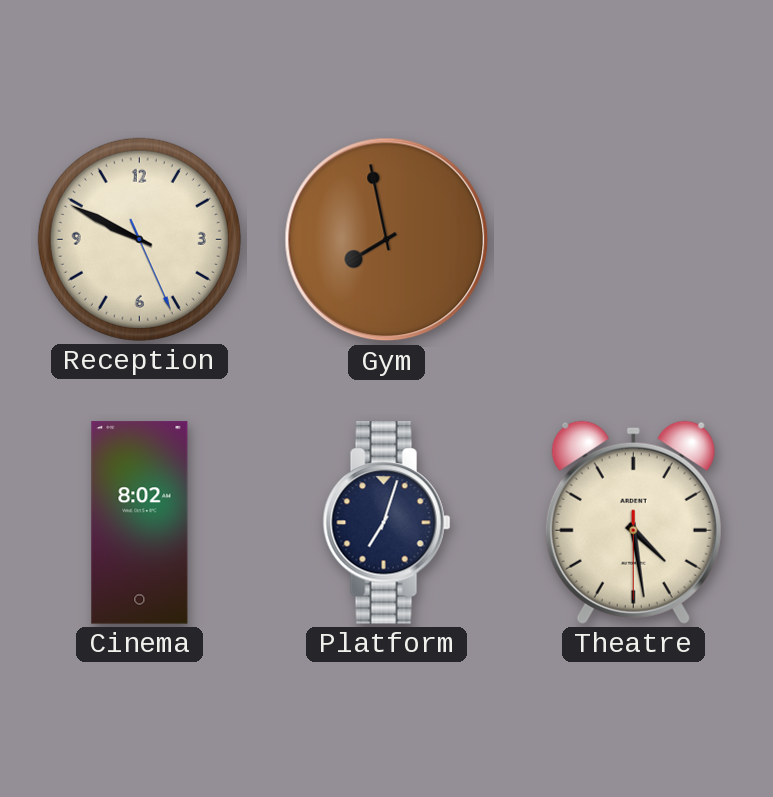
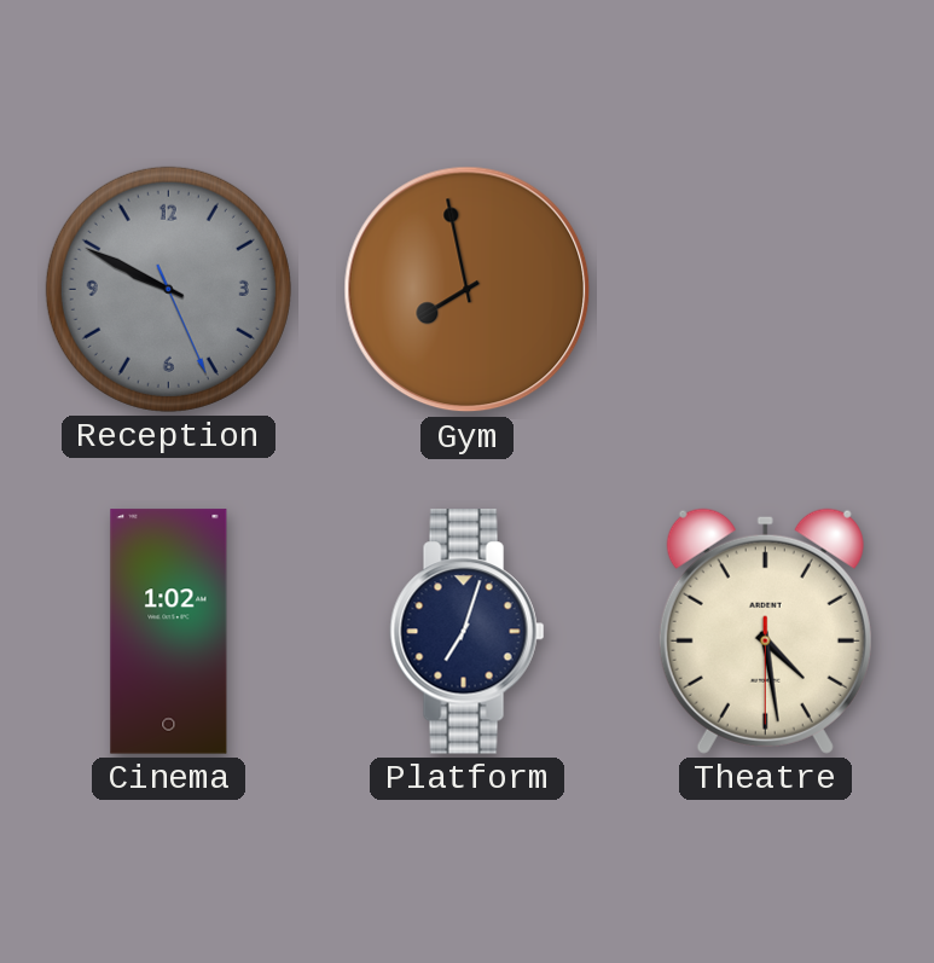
Reception dial: cream -> grey (168, 289)
Cinema: 8:02 -> 1:02 (169, 632)
